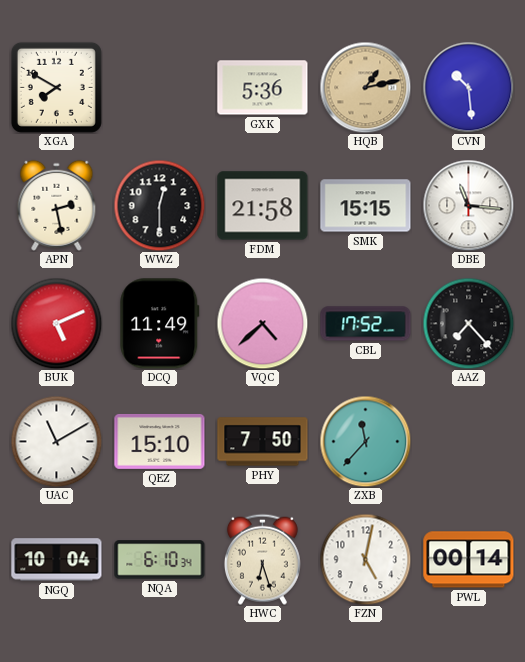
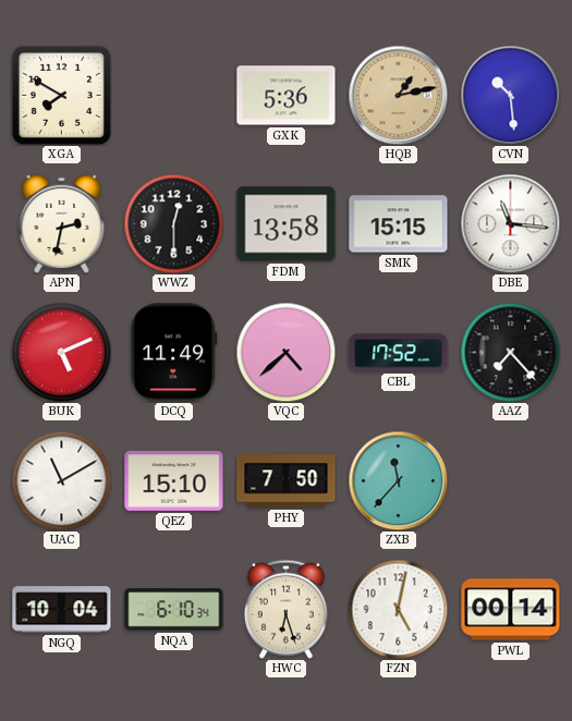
APN: 2:28 -> 2:32 (62, 223)
FDM: 21:58 -> 13:58 (287, 224)
